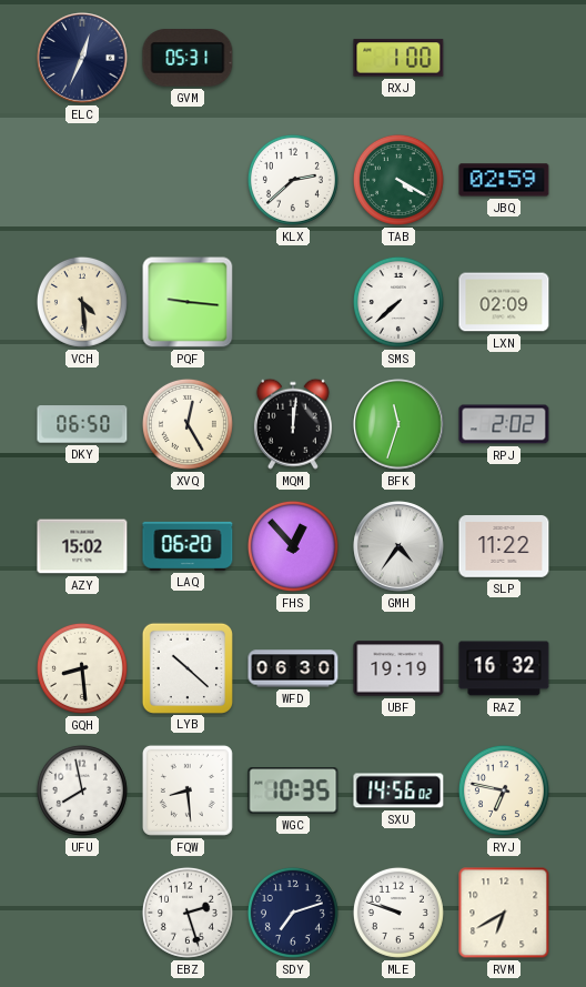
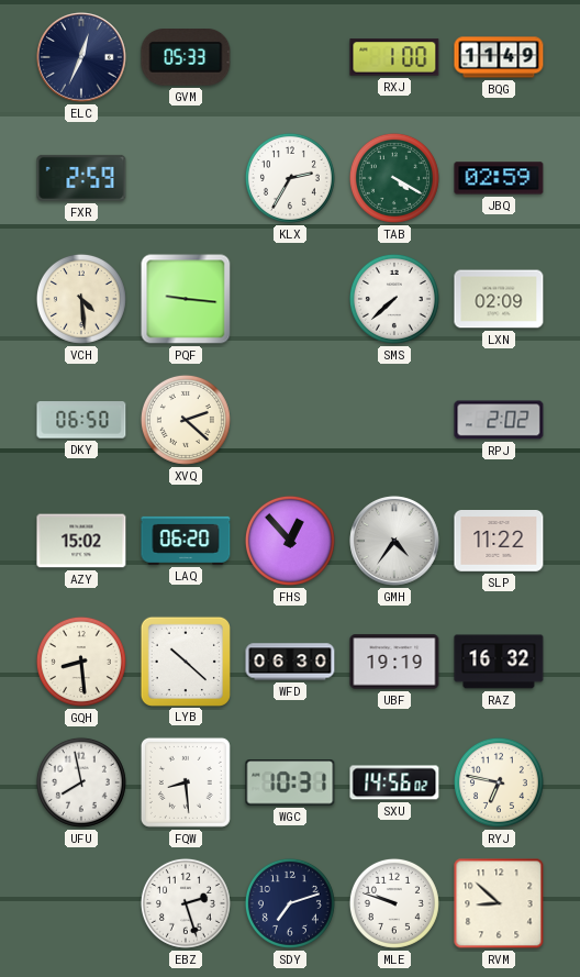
GVM: 05:31 -> 05:33 (186, 58)
BQG: none -> 11:49 (499, 57)
FXR: none -> 2:59 (81, 178)
KLX: 2:38 -> 2:35 (290, 178)
XVQ: 12:25 -> 2:22 (186, 420)
MQM: 12:01 -> none (293, 424)
BFK: 11:33 -> none (398, 424)
WGC: 10:35 -> 10:31 (290, 782)
RVM: 6:40 -> 8:52 (499, 903)
